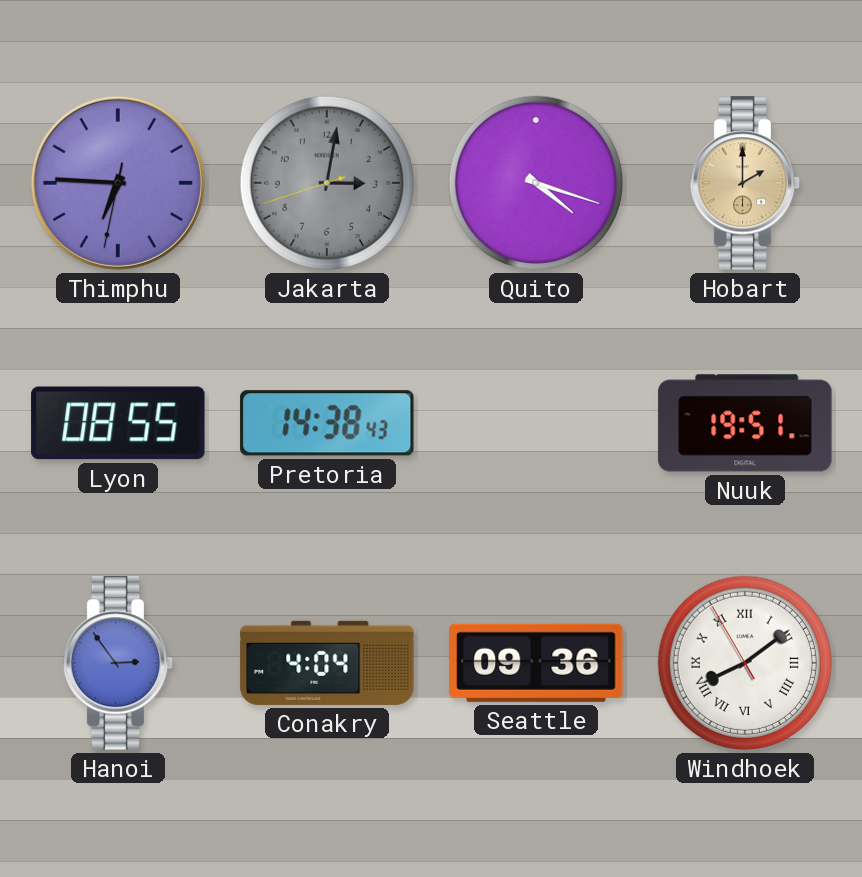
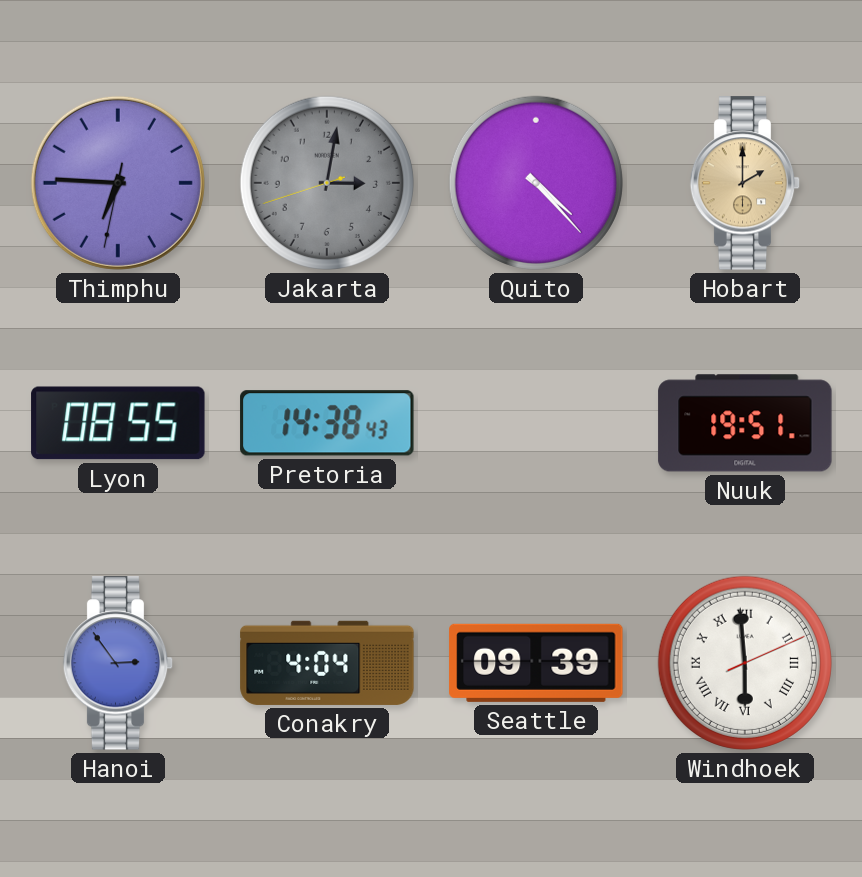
Quito: 4:18 -> 4:23 (536, 183)
Seattle: 09:36 -> 09:39 (536, 663)
Windhoek: 8:08 -> 5:59 (745, 663)
